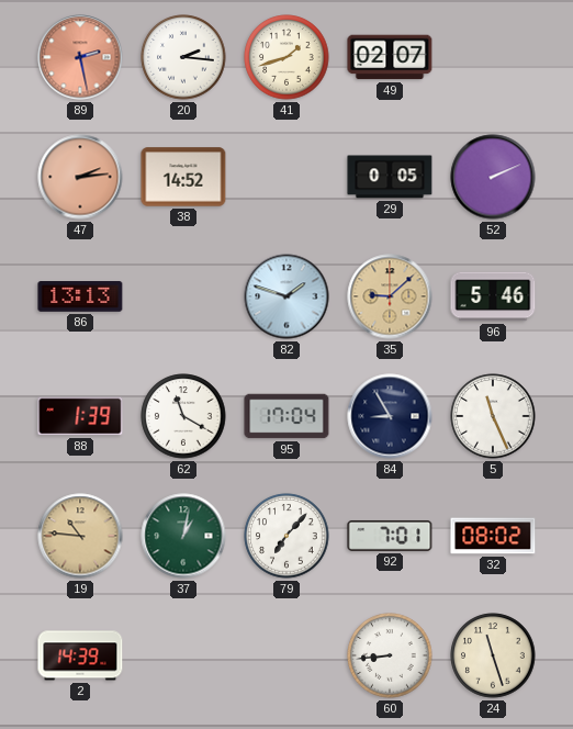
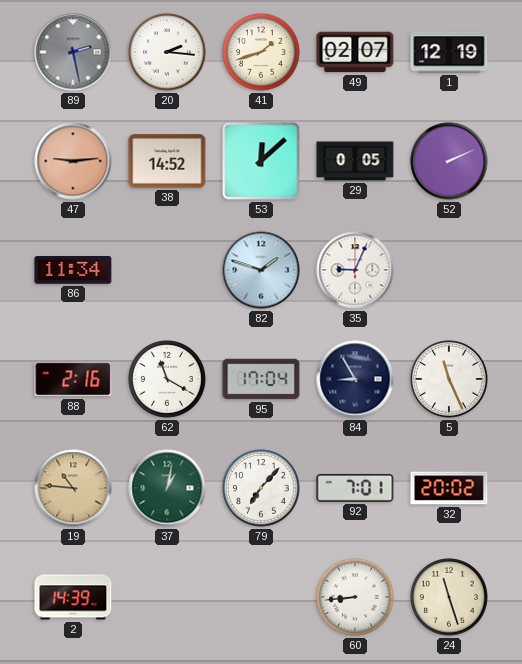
89 dial: salmon -> grey (73, 52)
1: none -> 12:19 (449, 52)
47: 2:14 -> 9:14 (73, 161)
53: none -> 12:08 (261, 161)
86: 13:13 -> 11:34 (73, 271)
35: 9:08 -> 9:04 (355, 270)
35 dial: champagne -> white (355, 270)
96: 5:46 -> none (493, 296)
88: 1:39 -> 2:16 (73, 379)
32: 08:02 -> 20:02 (449, 488)
